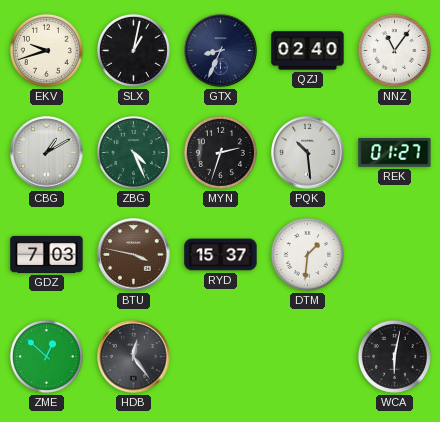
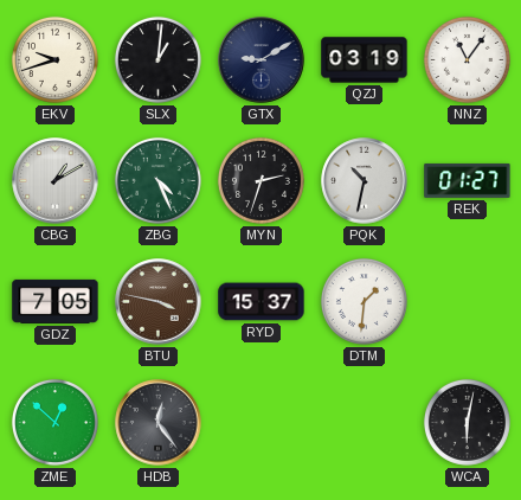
SLX: 1:02 -> 1:01 (157, 59)
GTX: 8:34 -> 9:10 (262, 60)
QZJ: 02:40 -> 03:19 (365, 60)
PQK: 10:29 -> 10:32 (365, 181)
GDZ: 7:03 -> 7:05 (56, 301)
